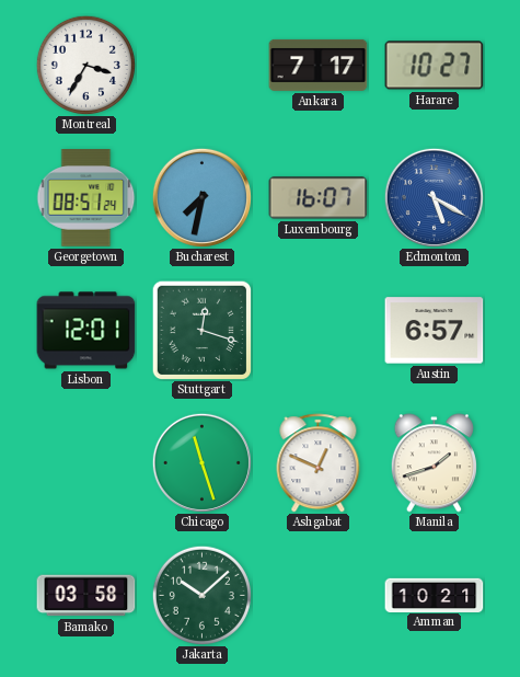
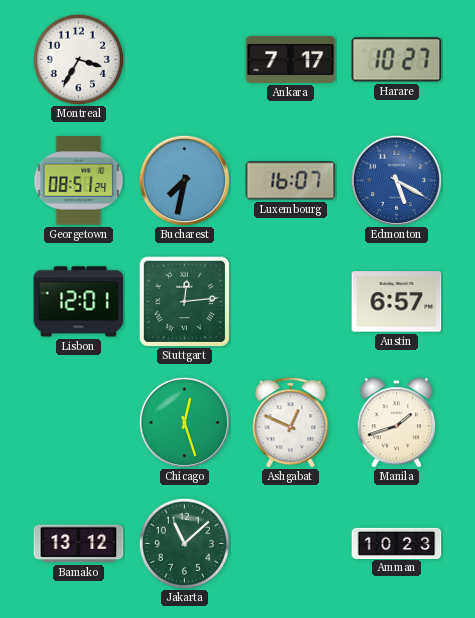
Stuttgart: 12:18 -> 12:14 (184, 301)
Chicago: 11:27 -> 12:27 (184, 422)
Bamako: 03:58 -> 13:12 (79, 544)
Jakarta: 10:08 -> 11:08 (184, 543)
Amman: 10:21 -> 10:23 (397, 543)
